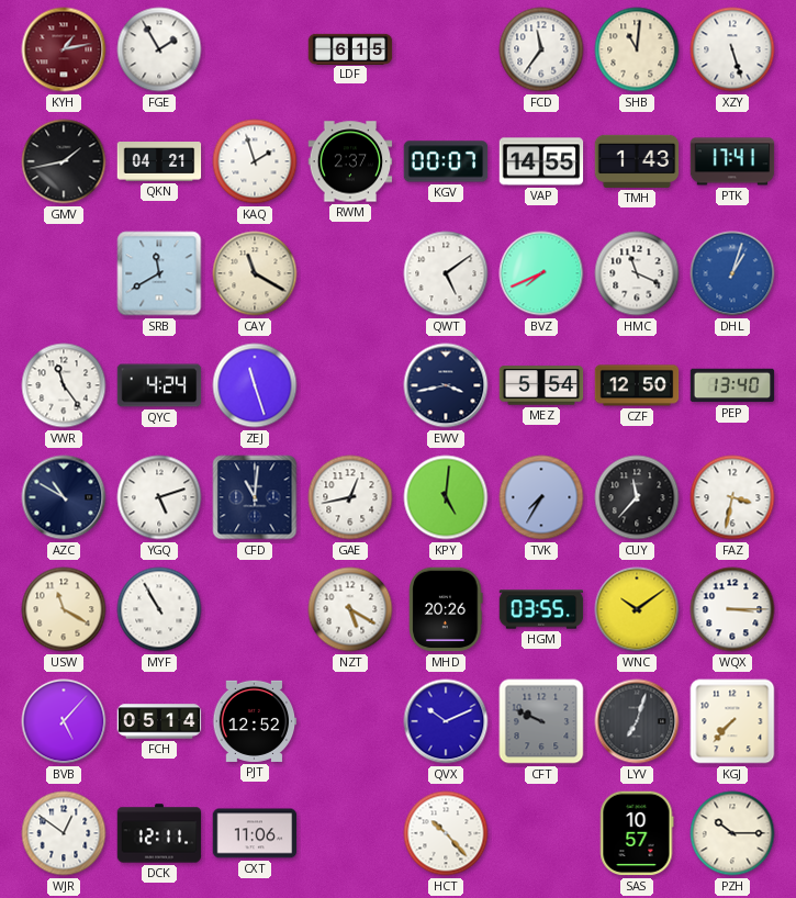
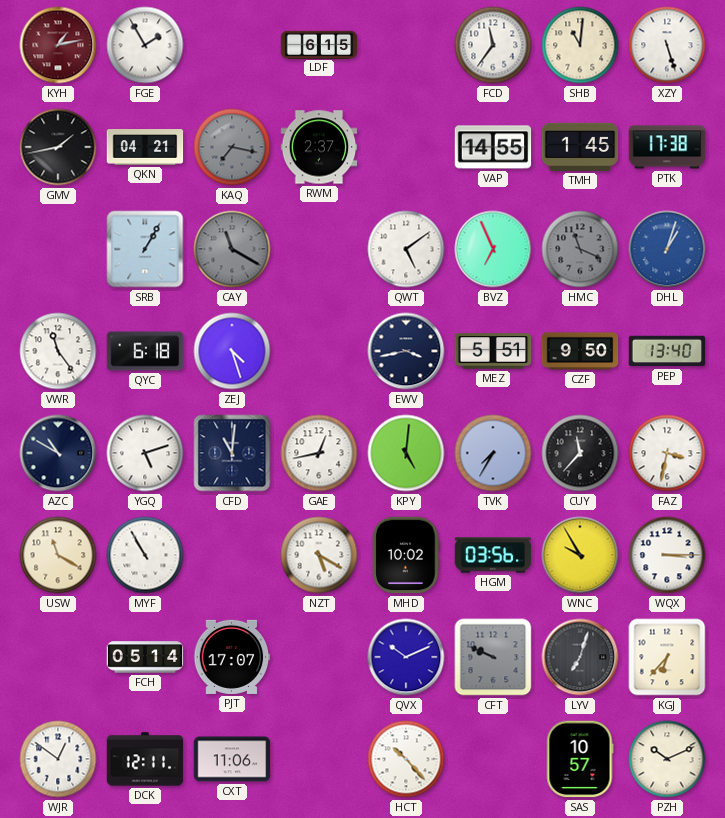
KAQ: 1:57 -> 7:17 (232, 147)
KAQ dial: white -> grey (232, 147)
KGV: 00:07 -> none (446, 161)
TMH: 1:43 -> 1:45 (580, 147)
PTK: 17:41 -> 17:38 (667, 147)
SRB: 11:40 -> 1:05 (145, 249)
CAY dial: cream -> grey (232, 249)
BVZ: 7:41 -> 6:56 (493, 249)
HMC dial: white -> grey (580, 249)
QYC: 4:24 -> 6:18 (145, 351)
ZEJ: 11:27 -> 4:27 (232, 351)
MEZ: 5:54 -> 5:51 (493, 351)
CZF: 12:50 -> 9:50 (580, 351)
MHD: 20:26 -> 10:02 (406, 555)
HGM: 03:55 -> 03:56 (493, 555)
WNC: 10:09 -> 9:55 (580, 555)
BVB: 5:07 -> none (64, 721)
PJT: 12:52 -> 17:07 (232, 657)
KGJ: 7:37 -> 6:37 (667, 657)
PZH: 10:15 -> 10:11 (667, 759)
